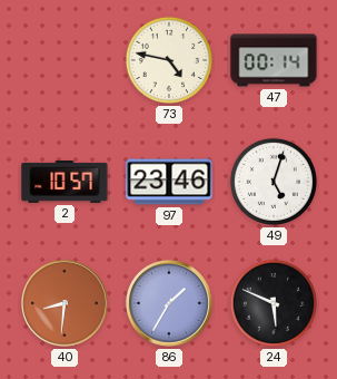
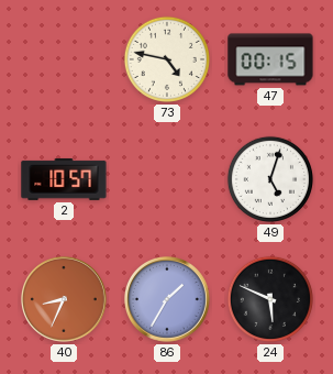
47: 00:14 -> 00:15 (270, 59)
97: 23:46 -> none (169, 182)
40: 8:31 -> 8:34 (65, 300)
